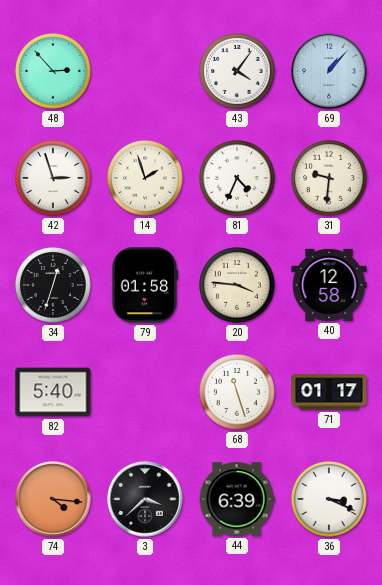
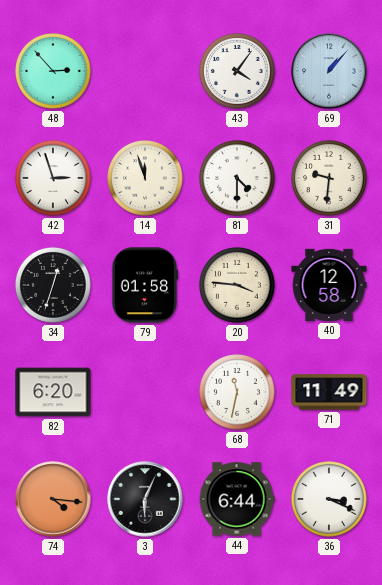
14: 1:57 -> 11:57 (146, 179)
81: 4:34 -> 4:30 (238, 179)
82: 5:40 -> 6:20 (53, 392)
68: 11:27 -> 11:32 (238, 393)
71: 01:17 -> 11:49 (329, 392)
3: 3:38 -> 6:04 (145, 499)
44: 6:39 -> 6:44 (237, 499)
